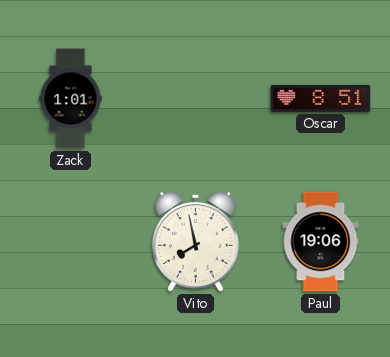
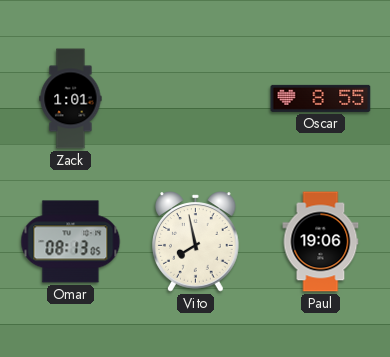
Oscar: 8:51 -> 8:55 (321, 98)
Omar: none -> 08:13 (71, 242)
